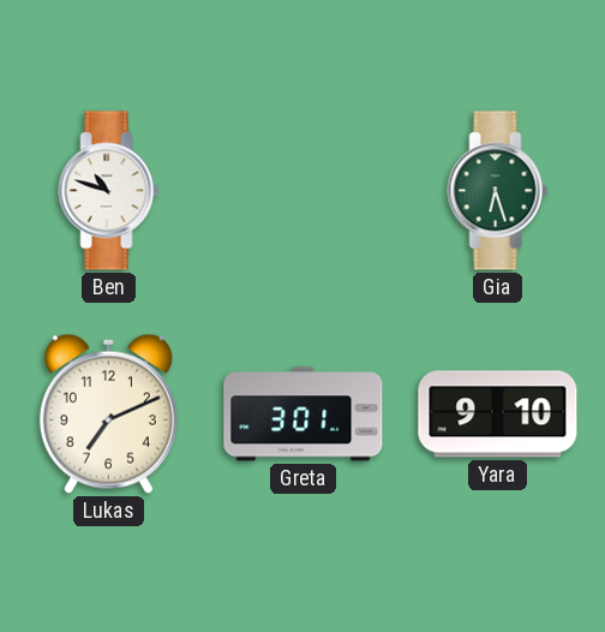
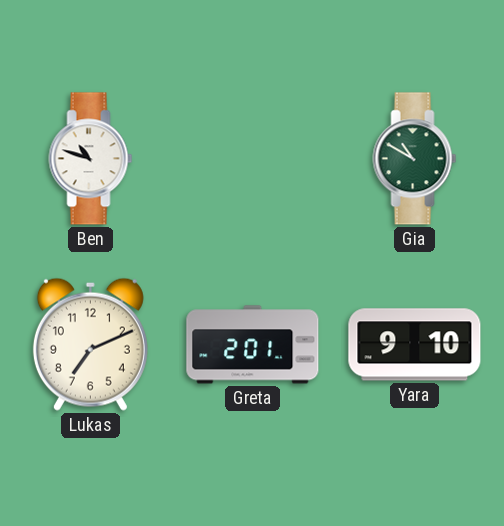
Gia: 6:27 -> 10:50 (415, 159)
Greta: 3:01 -> 2:01 (253, 345)
